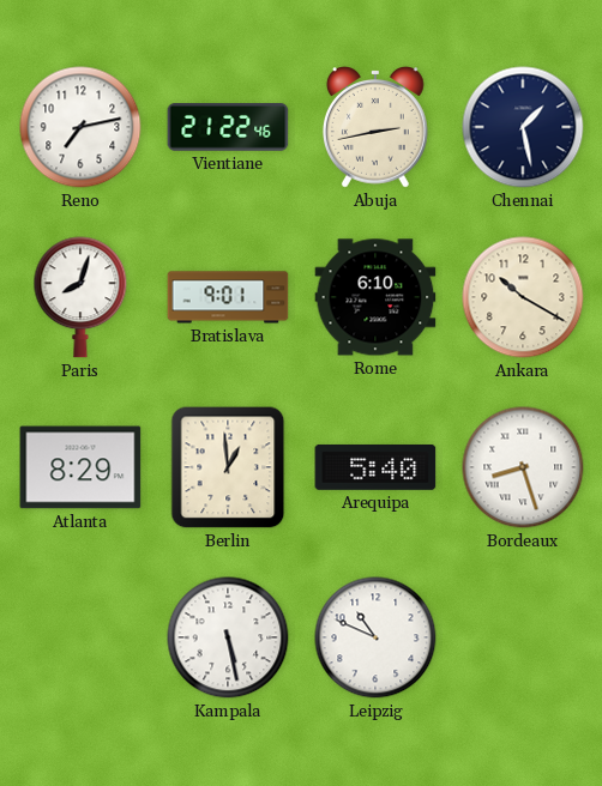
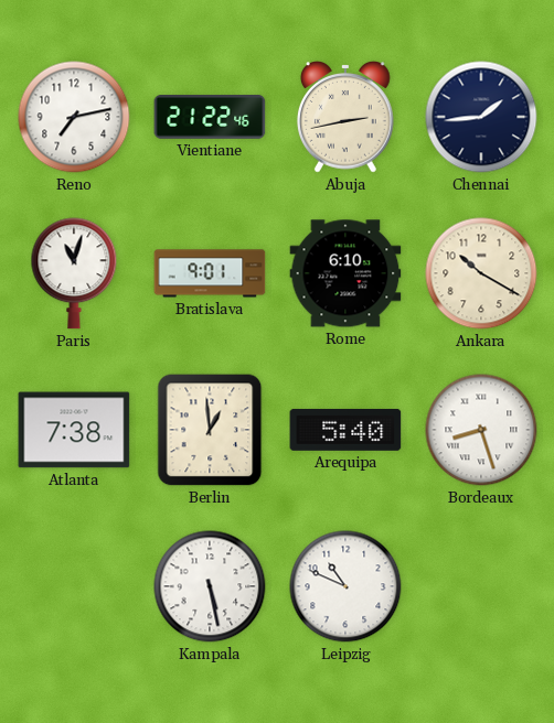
Chennai: 1:28 -> 1:44 (481, 117)
Paris: 8:03 -> 11:03 (74, 273)
Atlanta: 8:29 -> 7:38 (74, 430)
